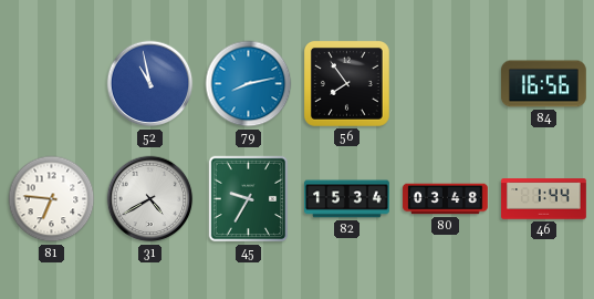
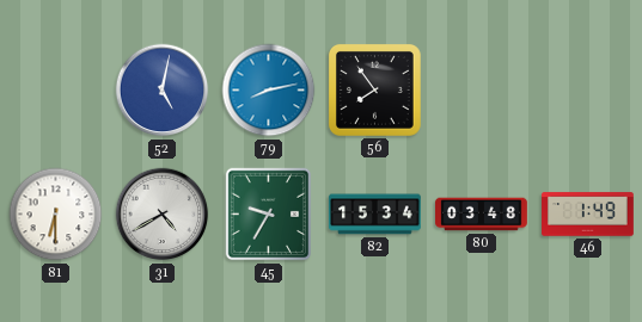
52: 10:58 -> 5:02 (163, 91)
84: 16:56 -> none (544, 84)
81: 6:46 -> 6:30 (56, 215)
46: 1:44 -> 1:49 (588, 215)
